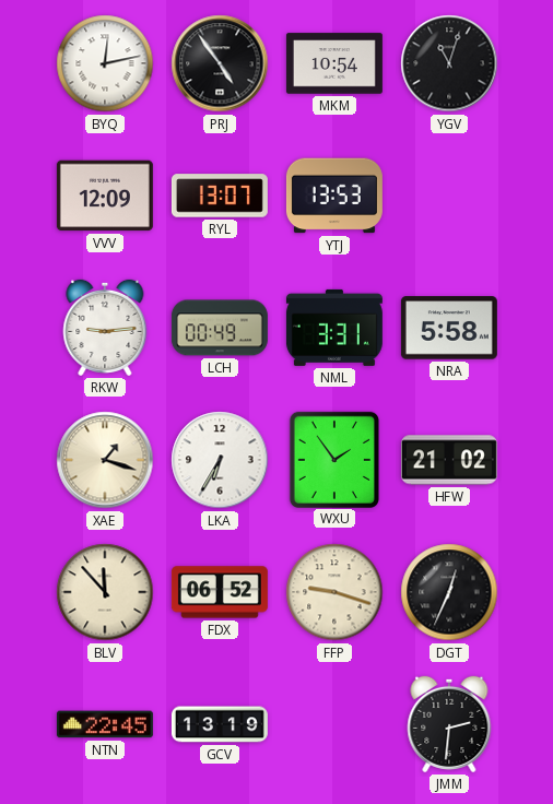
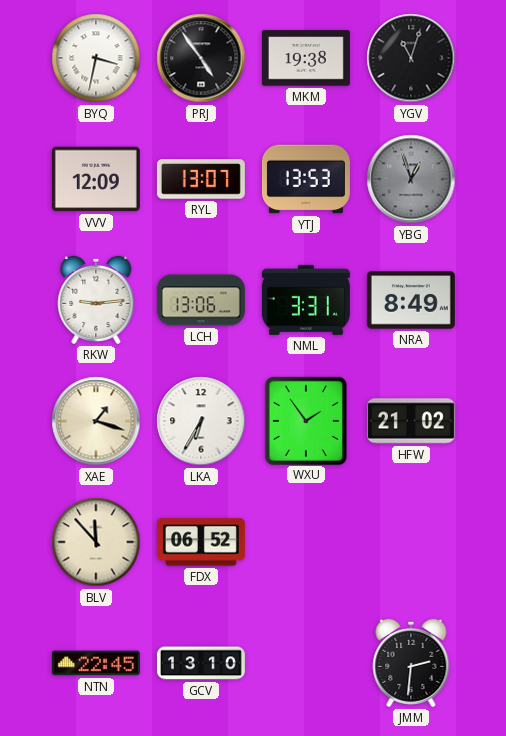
BYQ: 12:13 -> 3:32 (96, 58)
MKM: 10:54 -> 19:38 (306, 58)
YBG: none -> 12:57 (411, 179)
LCH: 00:49 -> 13:06 (201, 300)
NRA: 5:58 -> 8:49 (411, 300)
FFP: 9:18 -> none (334, 592)
DGT: 12:34 -> none (449, 592)
GCV: 13:19 -> 13:10 (201, 663)
